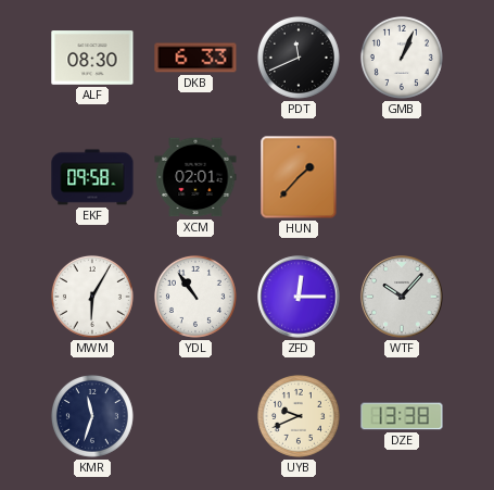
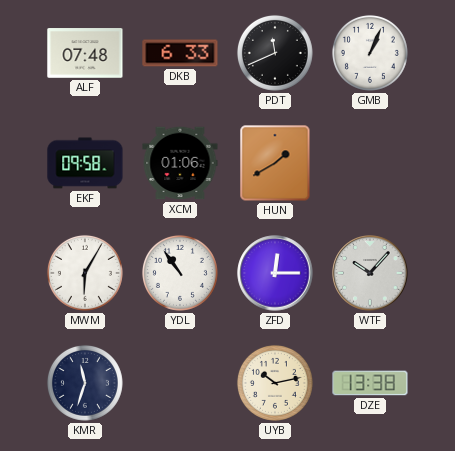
ALF: 08:30 -> 07:48 (85, 53)
XCM: 02:01 -> 01:06 (180, 163)
HUN: 1:37 -> 1:40 (275, 163)
UYB: 9:41 -> 10:13 (275, 383)
